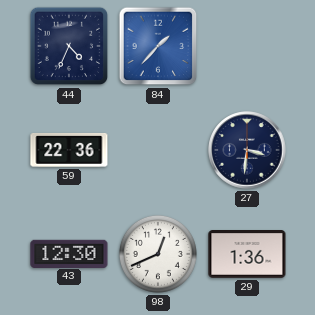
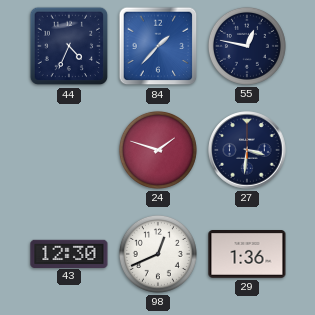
55: none -> 12:47 (247, 46)
59: 22:36 -> none (69, 150)
24: none -> 1:48 (158, 150)
